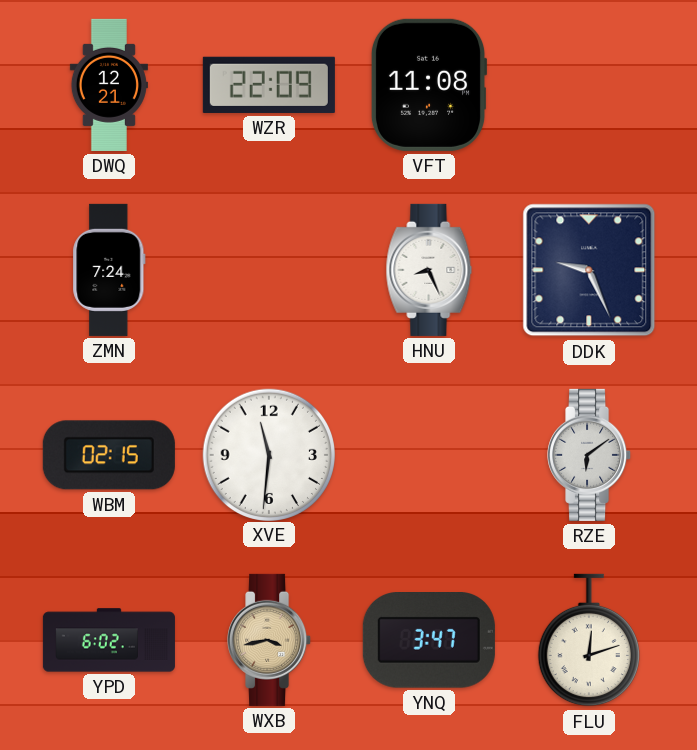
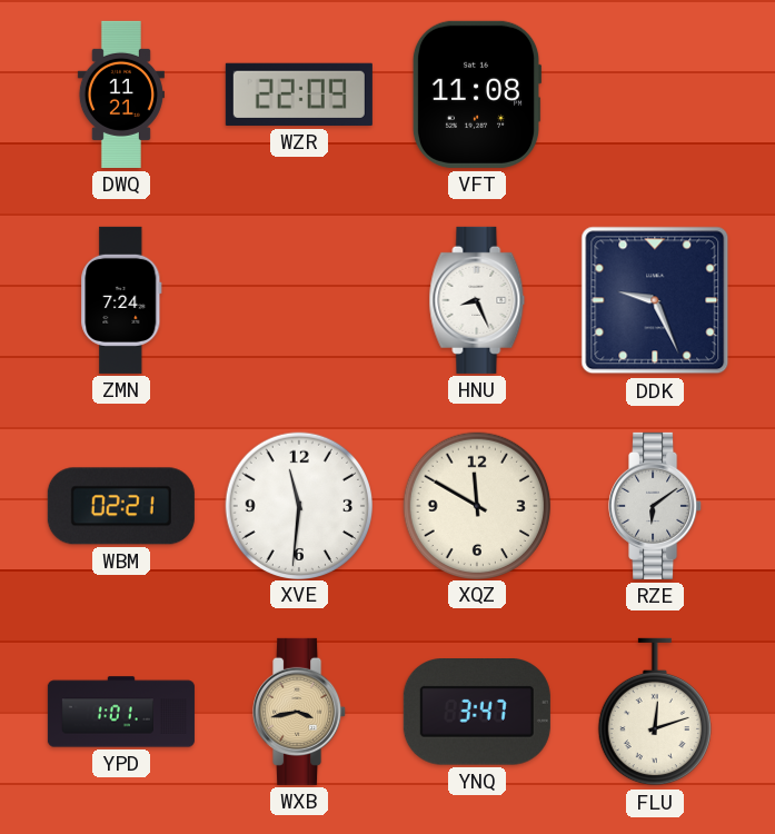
DWQ: 12:21 -> 11:21 (121, 95)
WBM: 02:15 -> 02:21 (121, 506)
XQZ: none -> 11:50 (476, 505)
YPD: 6:02 -> 1:01 (121, 712)
